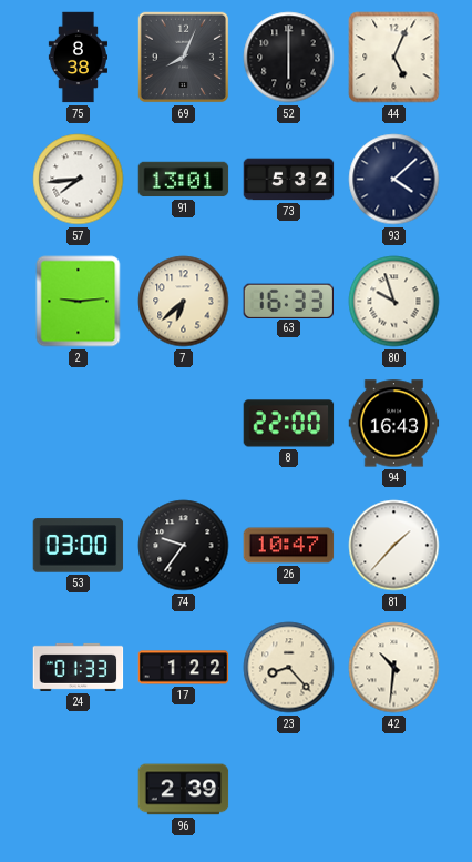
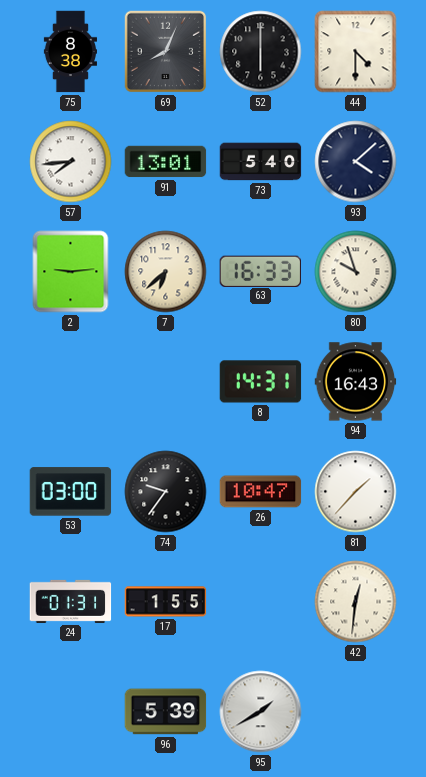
44: 5:04 -> 4:30 (356, 52)
73: 5:32 -> 5:40 (261, 162)
8: 22:00 -> 14:31 (261, 382)
24: 01:33 -> 01:31 (71, 601)
17: 1:22 -> 1:55 (166, 602)
23: 8:23 -> none (289, 668)
42: 10:31 -> 12:31 (356, 602)
96: 2:39 -> 5:39 (166, 712)
95: none -> 1:40 (261, 712)
